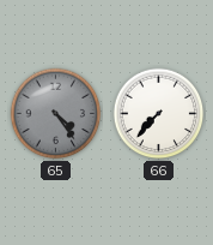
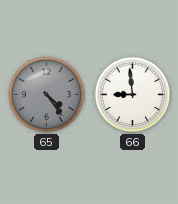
66: 7:37 -> 8:59 (133, 95)
